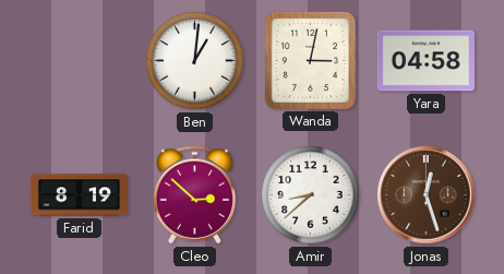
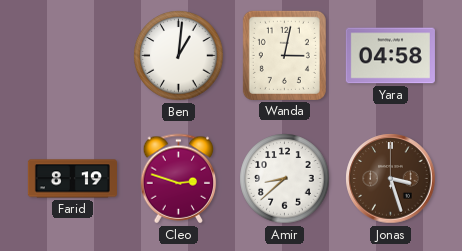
Cleo: 2:52 -> 2:48 (179, 179)
Jonas: 12:27 -> 3:27 (391, 179)
